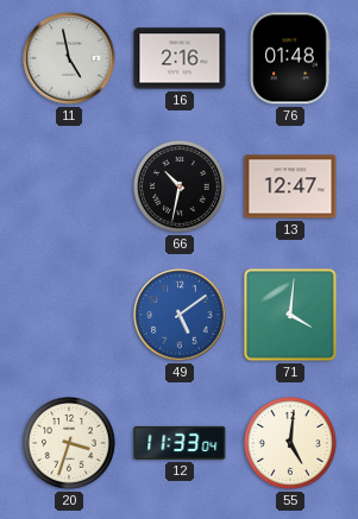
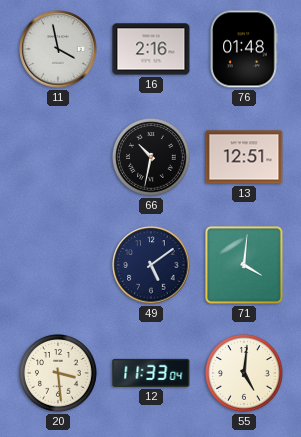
11: 4:58 -> 3:58 (58, 49)
13: 12:47 -> 12:51 (244, 157)
49 dial: blue -> navy (151, 265)
20: 3:33 -> 3:29 (59, 374)
